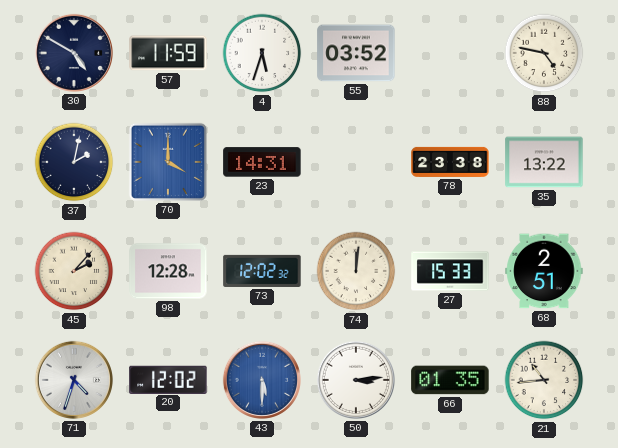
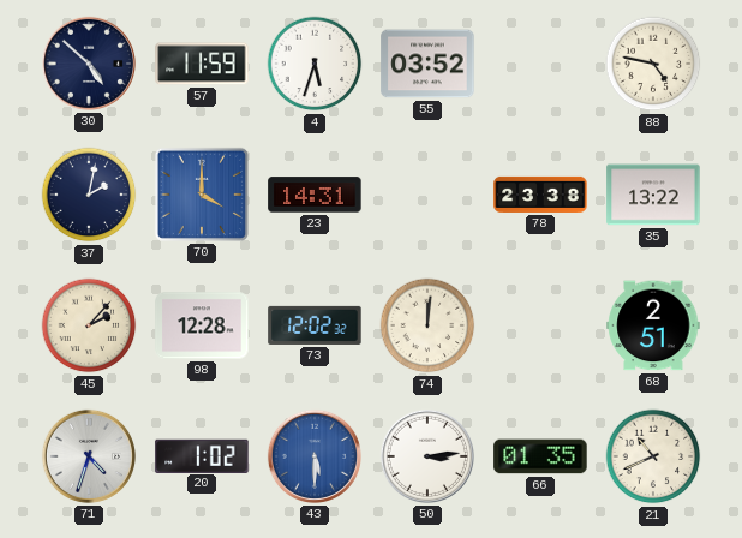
30: 4:50 -> 4:52 (89, 64)
27: 15:33 -> none (450, 271)
20: 12:02 -> 1:02 (202, 455)
21: 10:44 -> 10:41 (653, 456)
